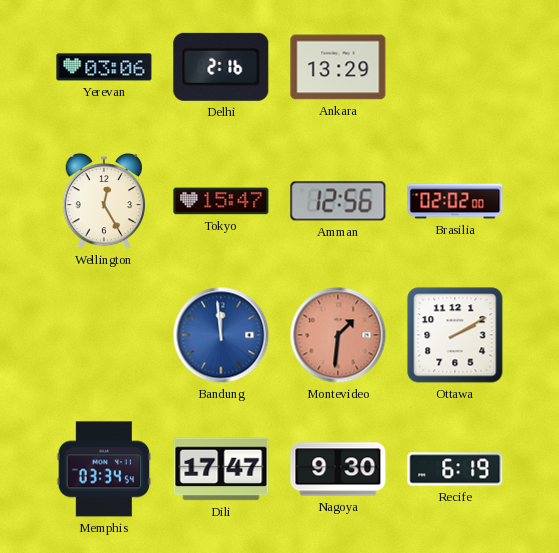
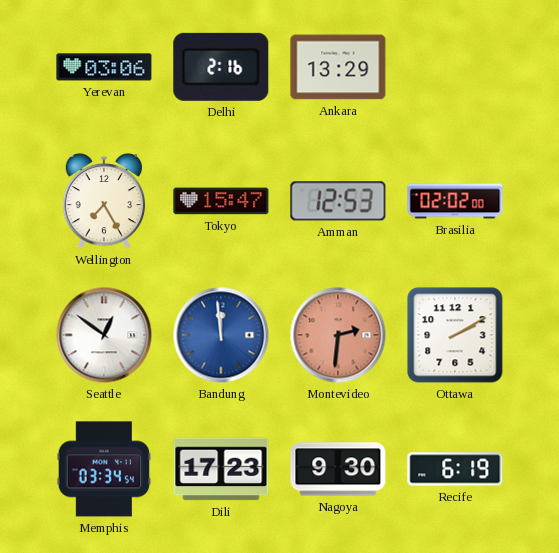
Wellington: 12:25 -> 7:25 (104, 201)
Amman: 12:56 -> 12:53 (338, 201)
Seattle: none -> 12:51 (104, 335)
Montevideo: 1:31 -> 2:31 (338, 335)
Dili: 17:47 -> 17:23 (221, 469)
